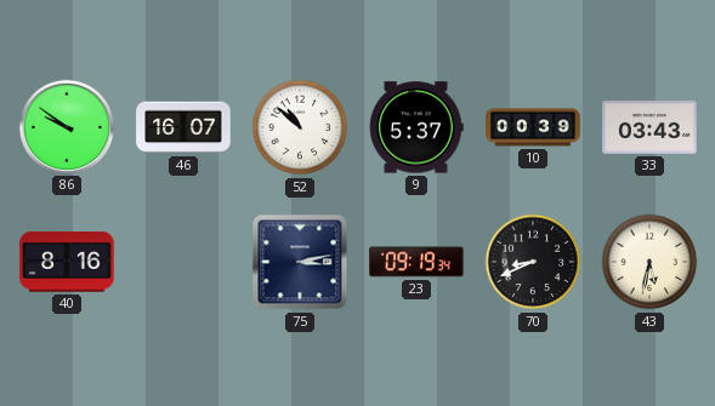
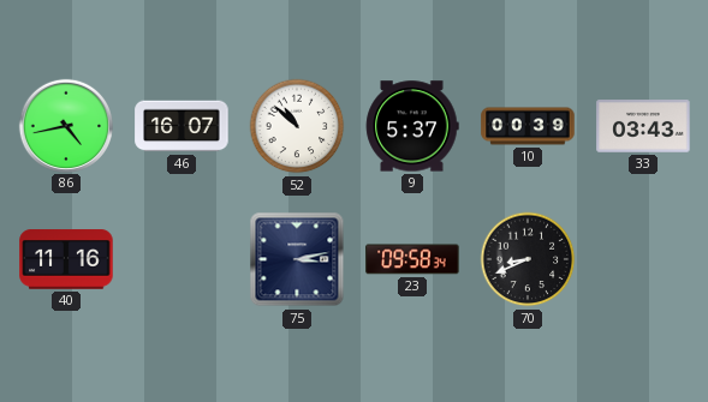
86: 9:51 -> 4:43 (65, 125)
40: 8:16 -> 11:16 (66, 259)
23: 09:19 -> 09:58 (412, 259)
43: 5:32 -> none (649, 262)
